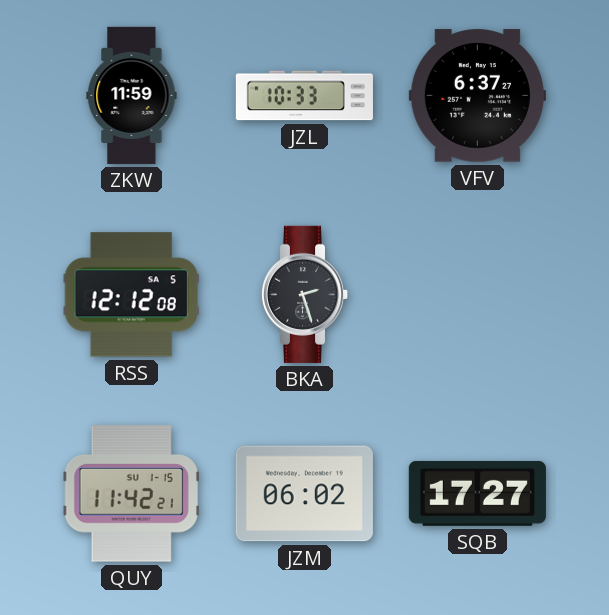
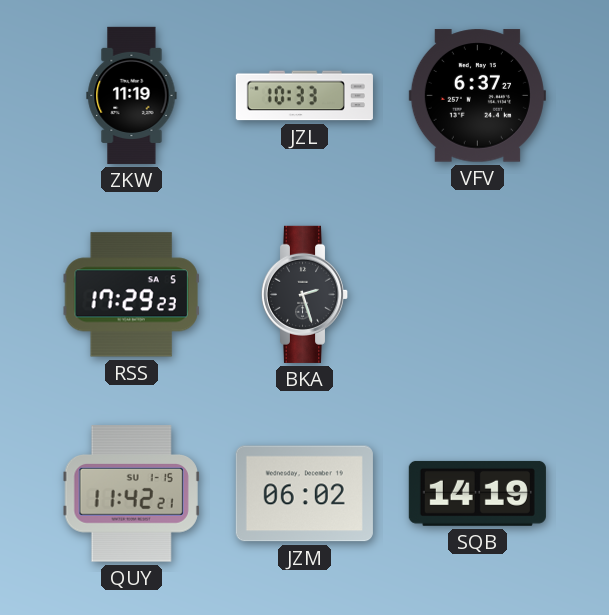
ZKW: 11:59 -> 11:19 (132, 95)
RSS: 12:12 -> 17:29 (131, 295)
SQB: 17:27 -> 14:19 (477, 493)
